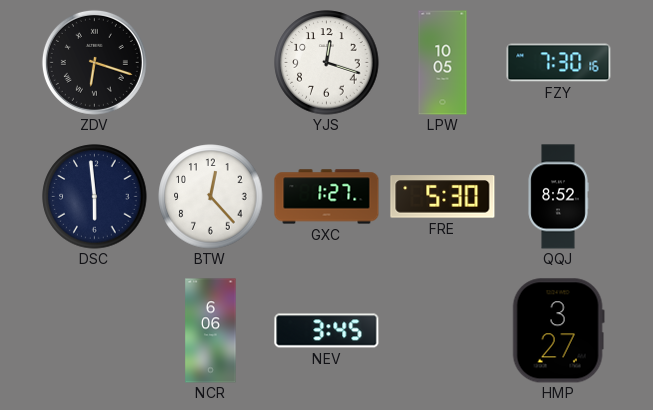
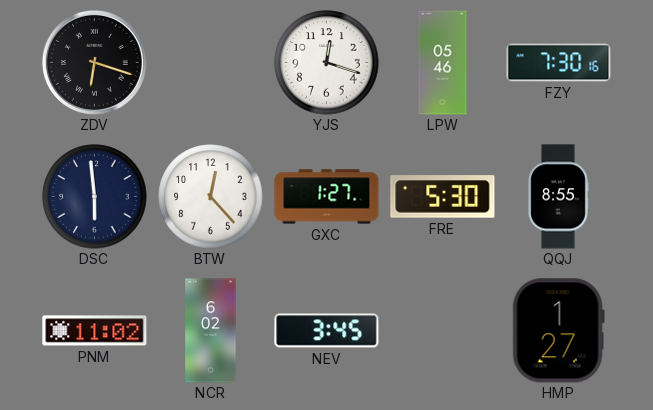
LPW: 10:05 -> 05:46 (443, 63)
QQJ: 8:52 -> 8:55 (558, 197)
PNM: none -> 11:02 (95, 331)
NCR: 6:06 -> 6:02 (211, 331)
HMP: 3:27 -> 1:27 (558, 331)
